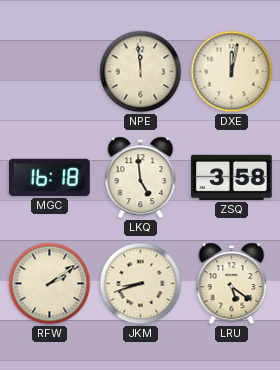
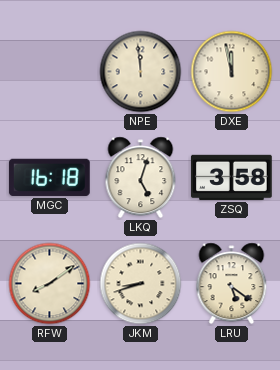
DXE: 12:02 -> 11:58 (232, 72)
LKQ: 4:59 -> 5:03 (141, 178)
RFW: 2:09 -> 8:09 (50, 284)
